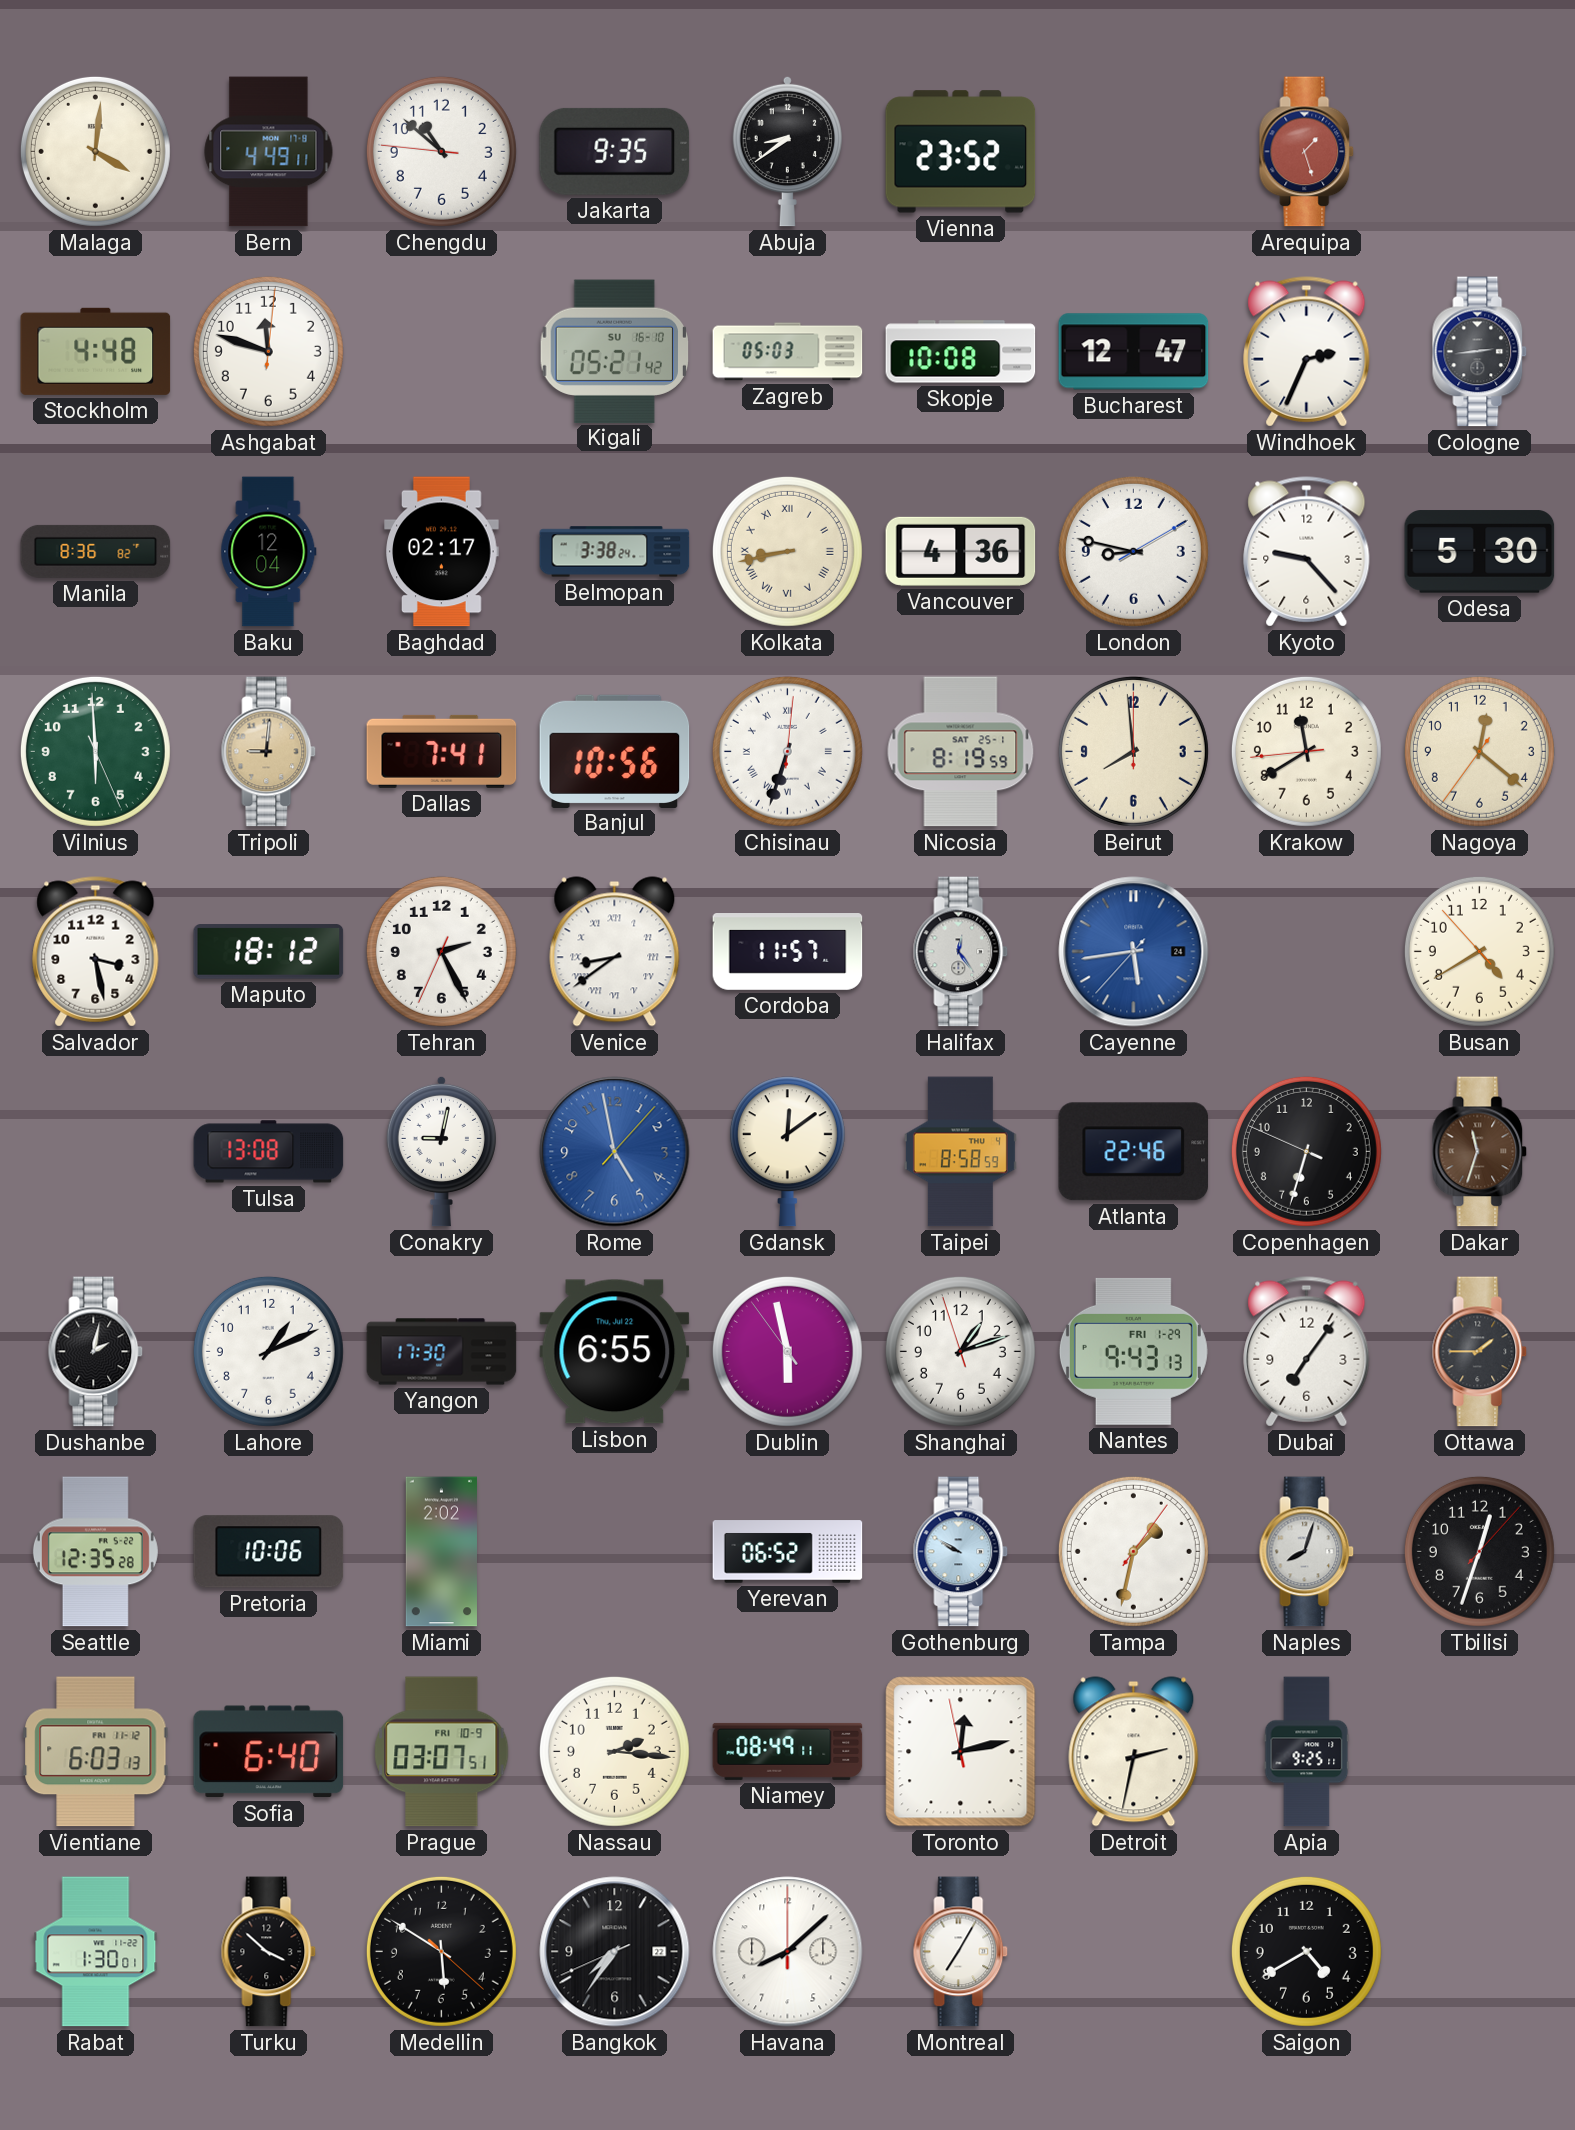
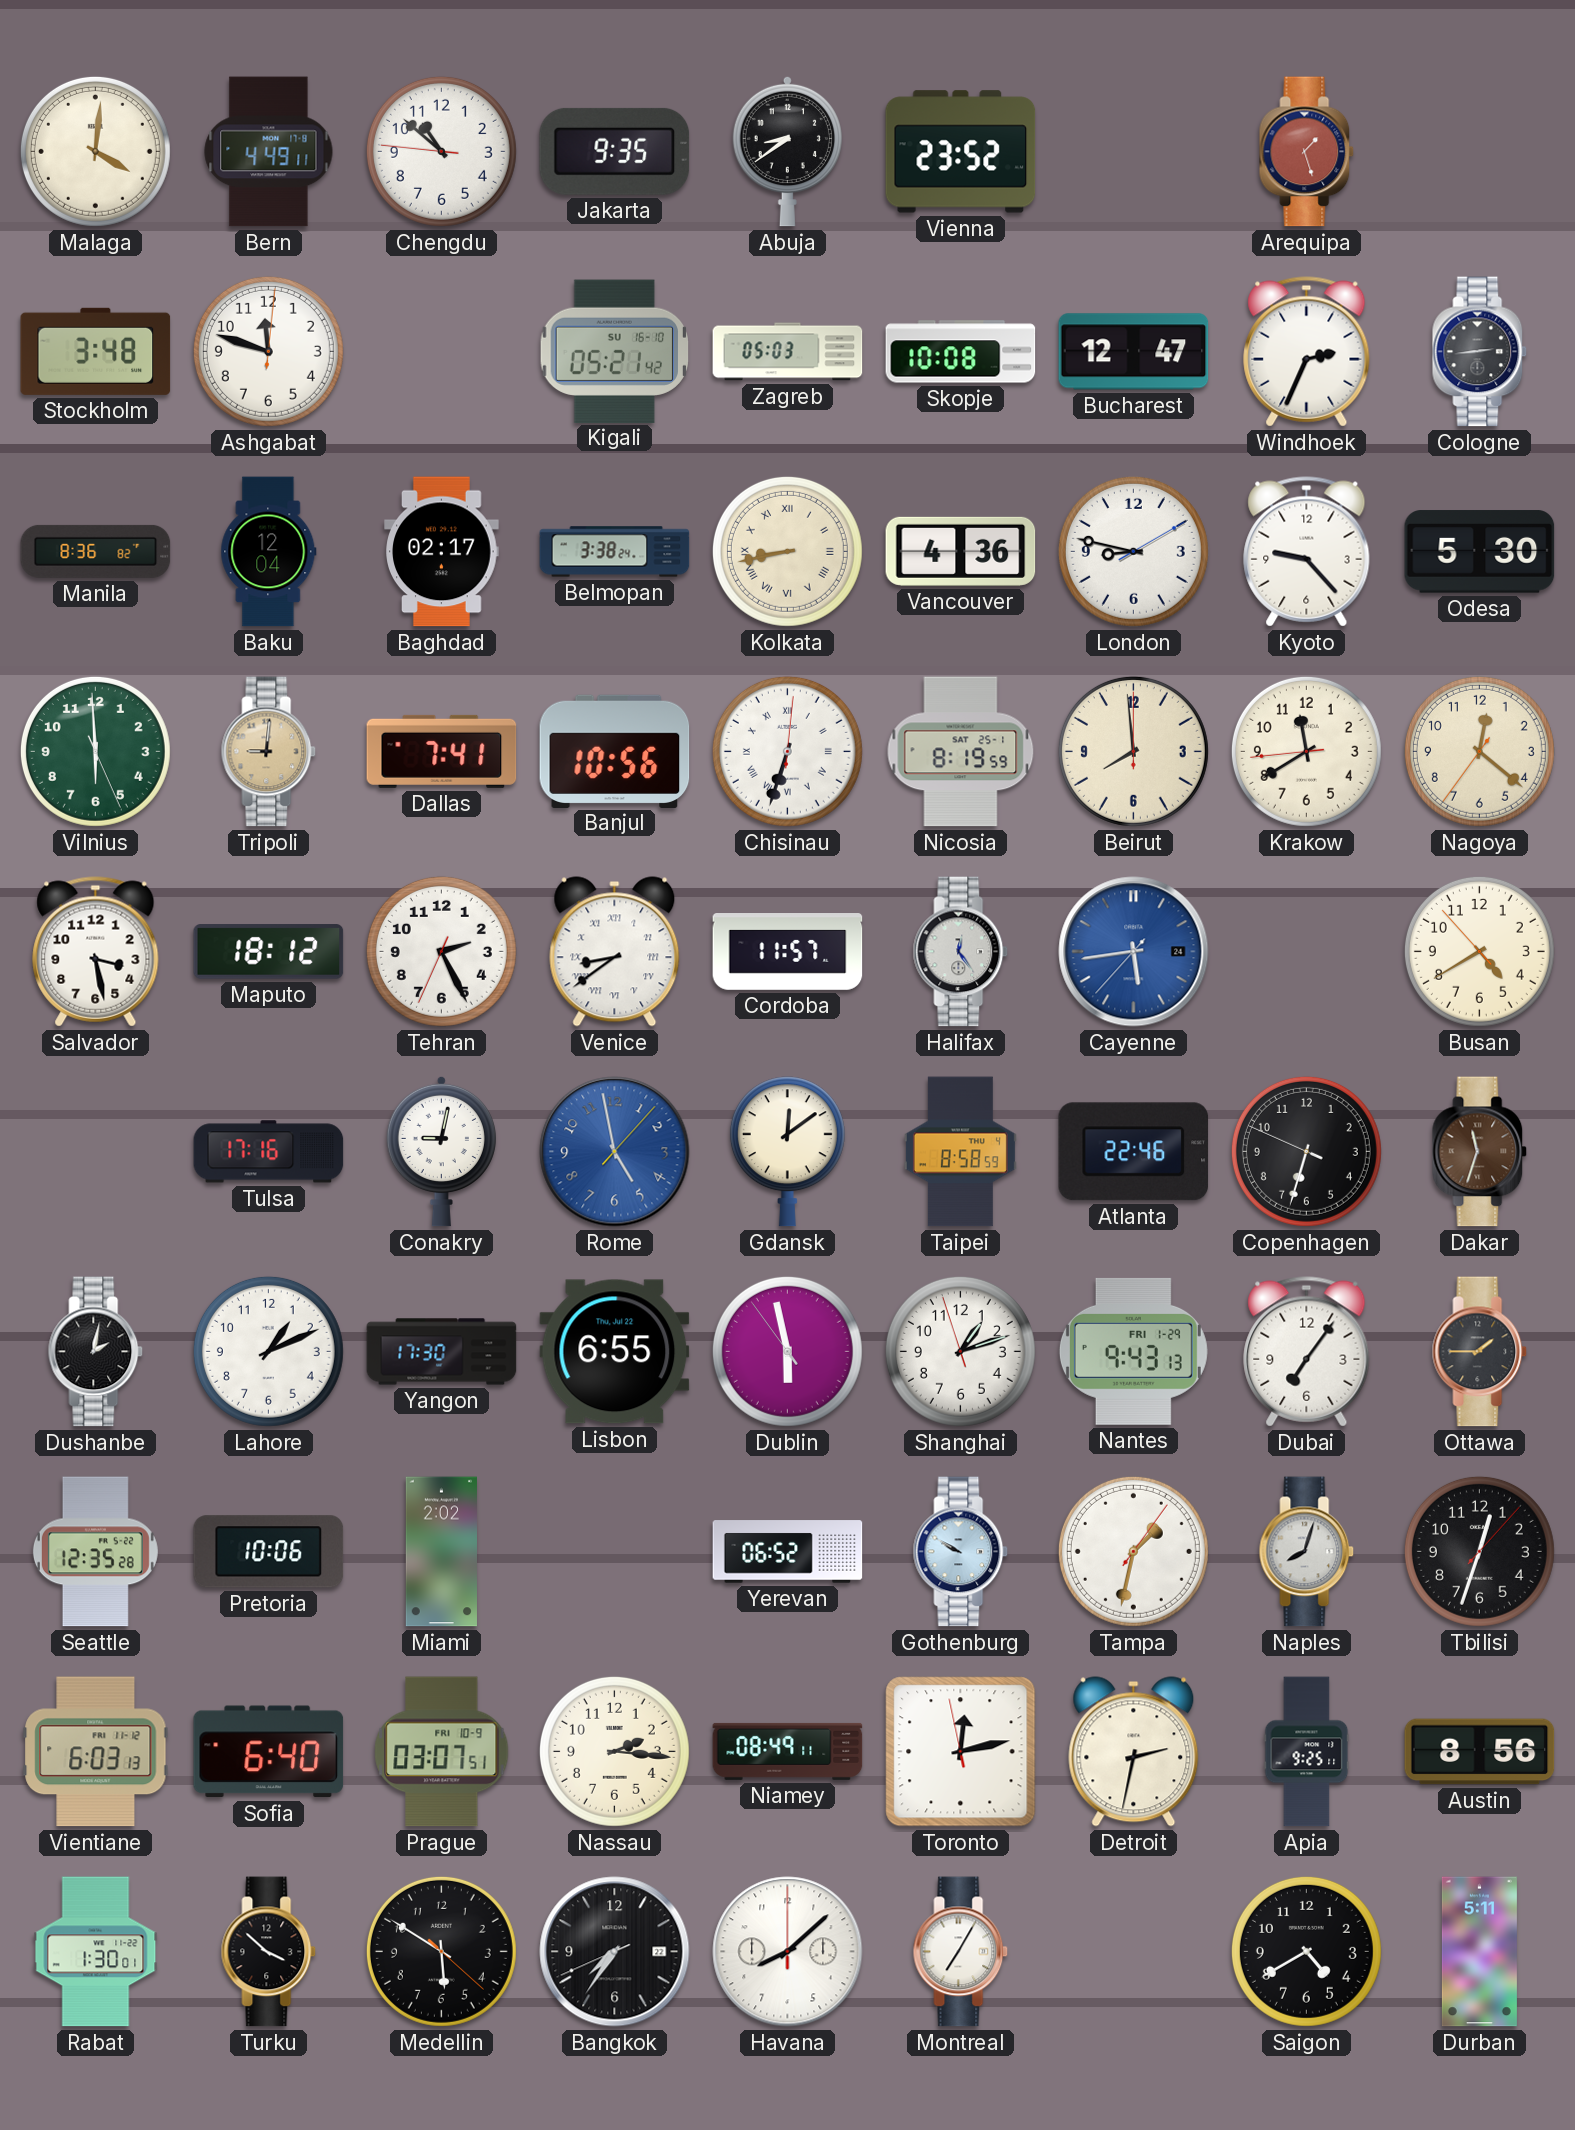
Stockholm: 4:48 -> 3:48 (96, 351)
Tulsa: 13:08 -> 17:16 (269, 1152)
Austin: none -> 8:56 (1480, 1752)
Durban: none -> 5:11 (1479, 1952)
